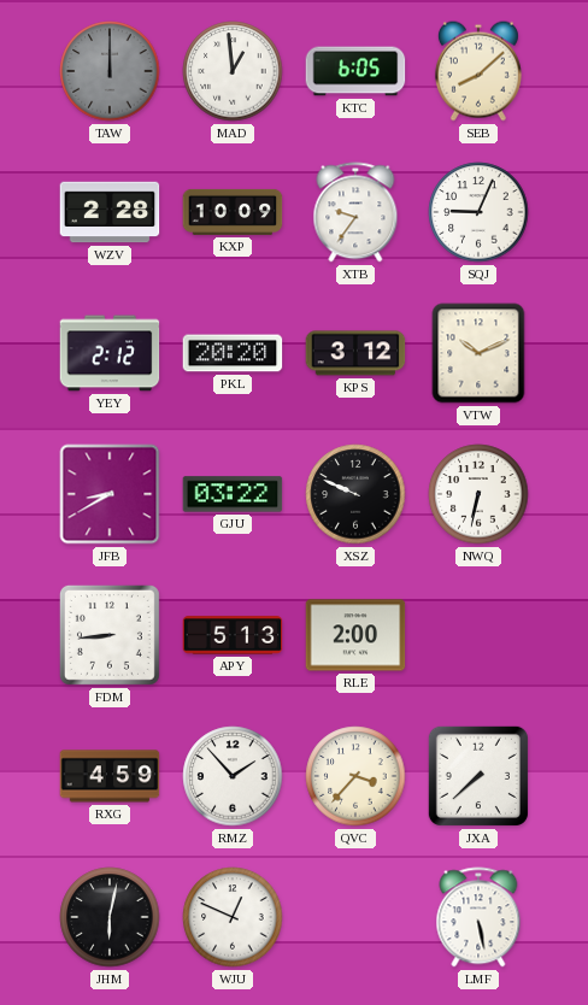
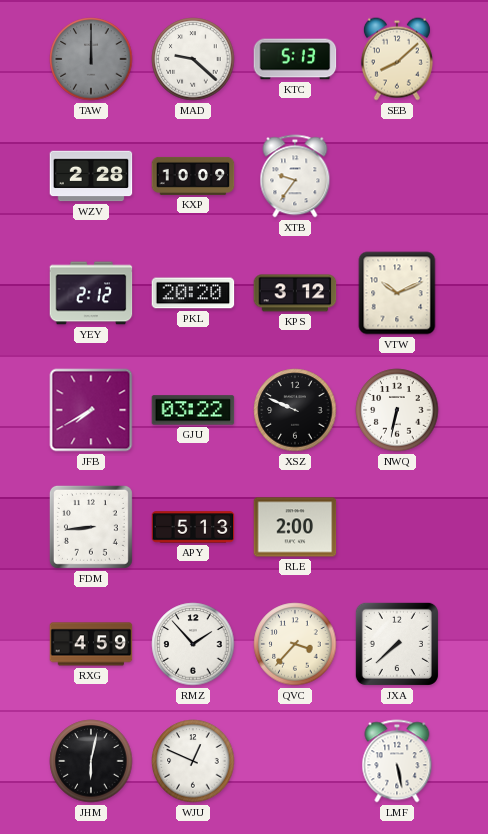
MAD: 12:59 -> 9:22 (193, 59)
KTC: 6:05 -> 5:13 (295, 59)
SQJ: 9:04 -> none (478, 212)
JFB: 8:40 -> 7:40 (91, 410)
